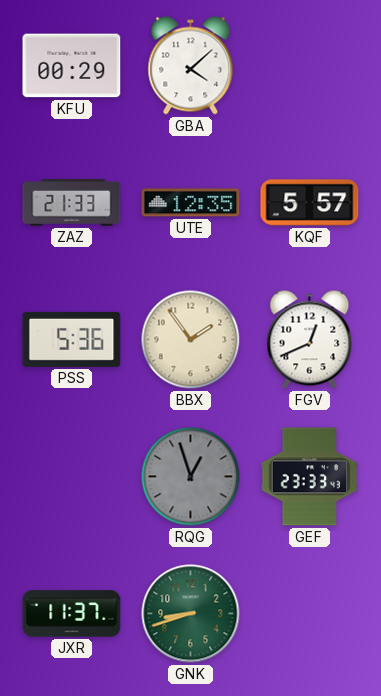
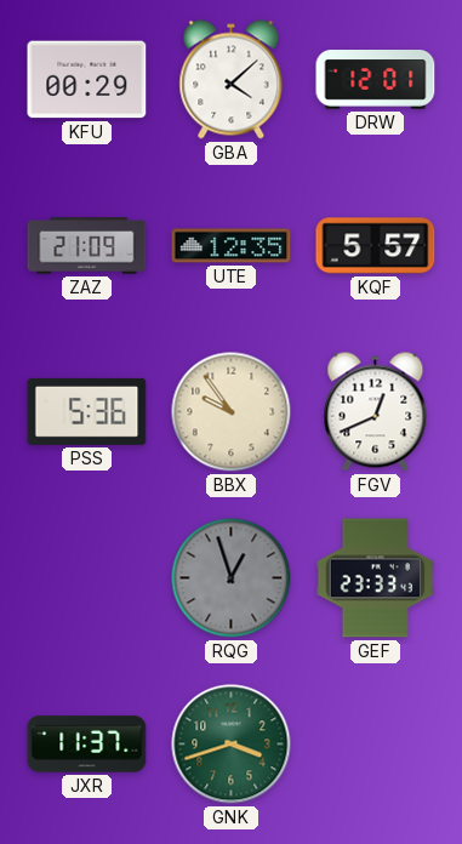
DRW: none -> 12:01 (376, 80)
ZAZ: 21:33 -> 21:09 (87, 246)
BBX: 1:54 -> 9:54 (232, 412)
GNK: 8:42 -> 3:42 (232, 745)
